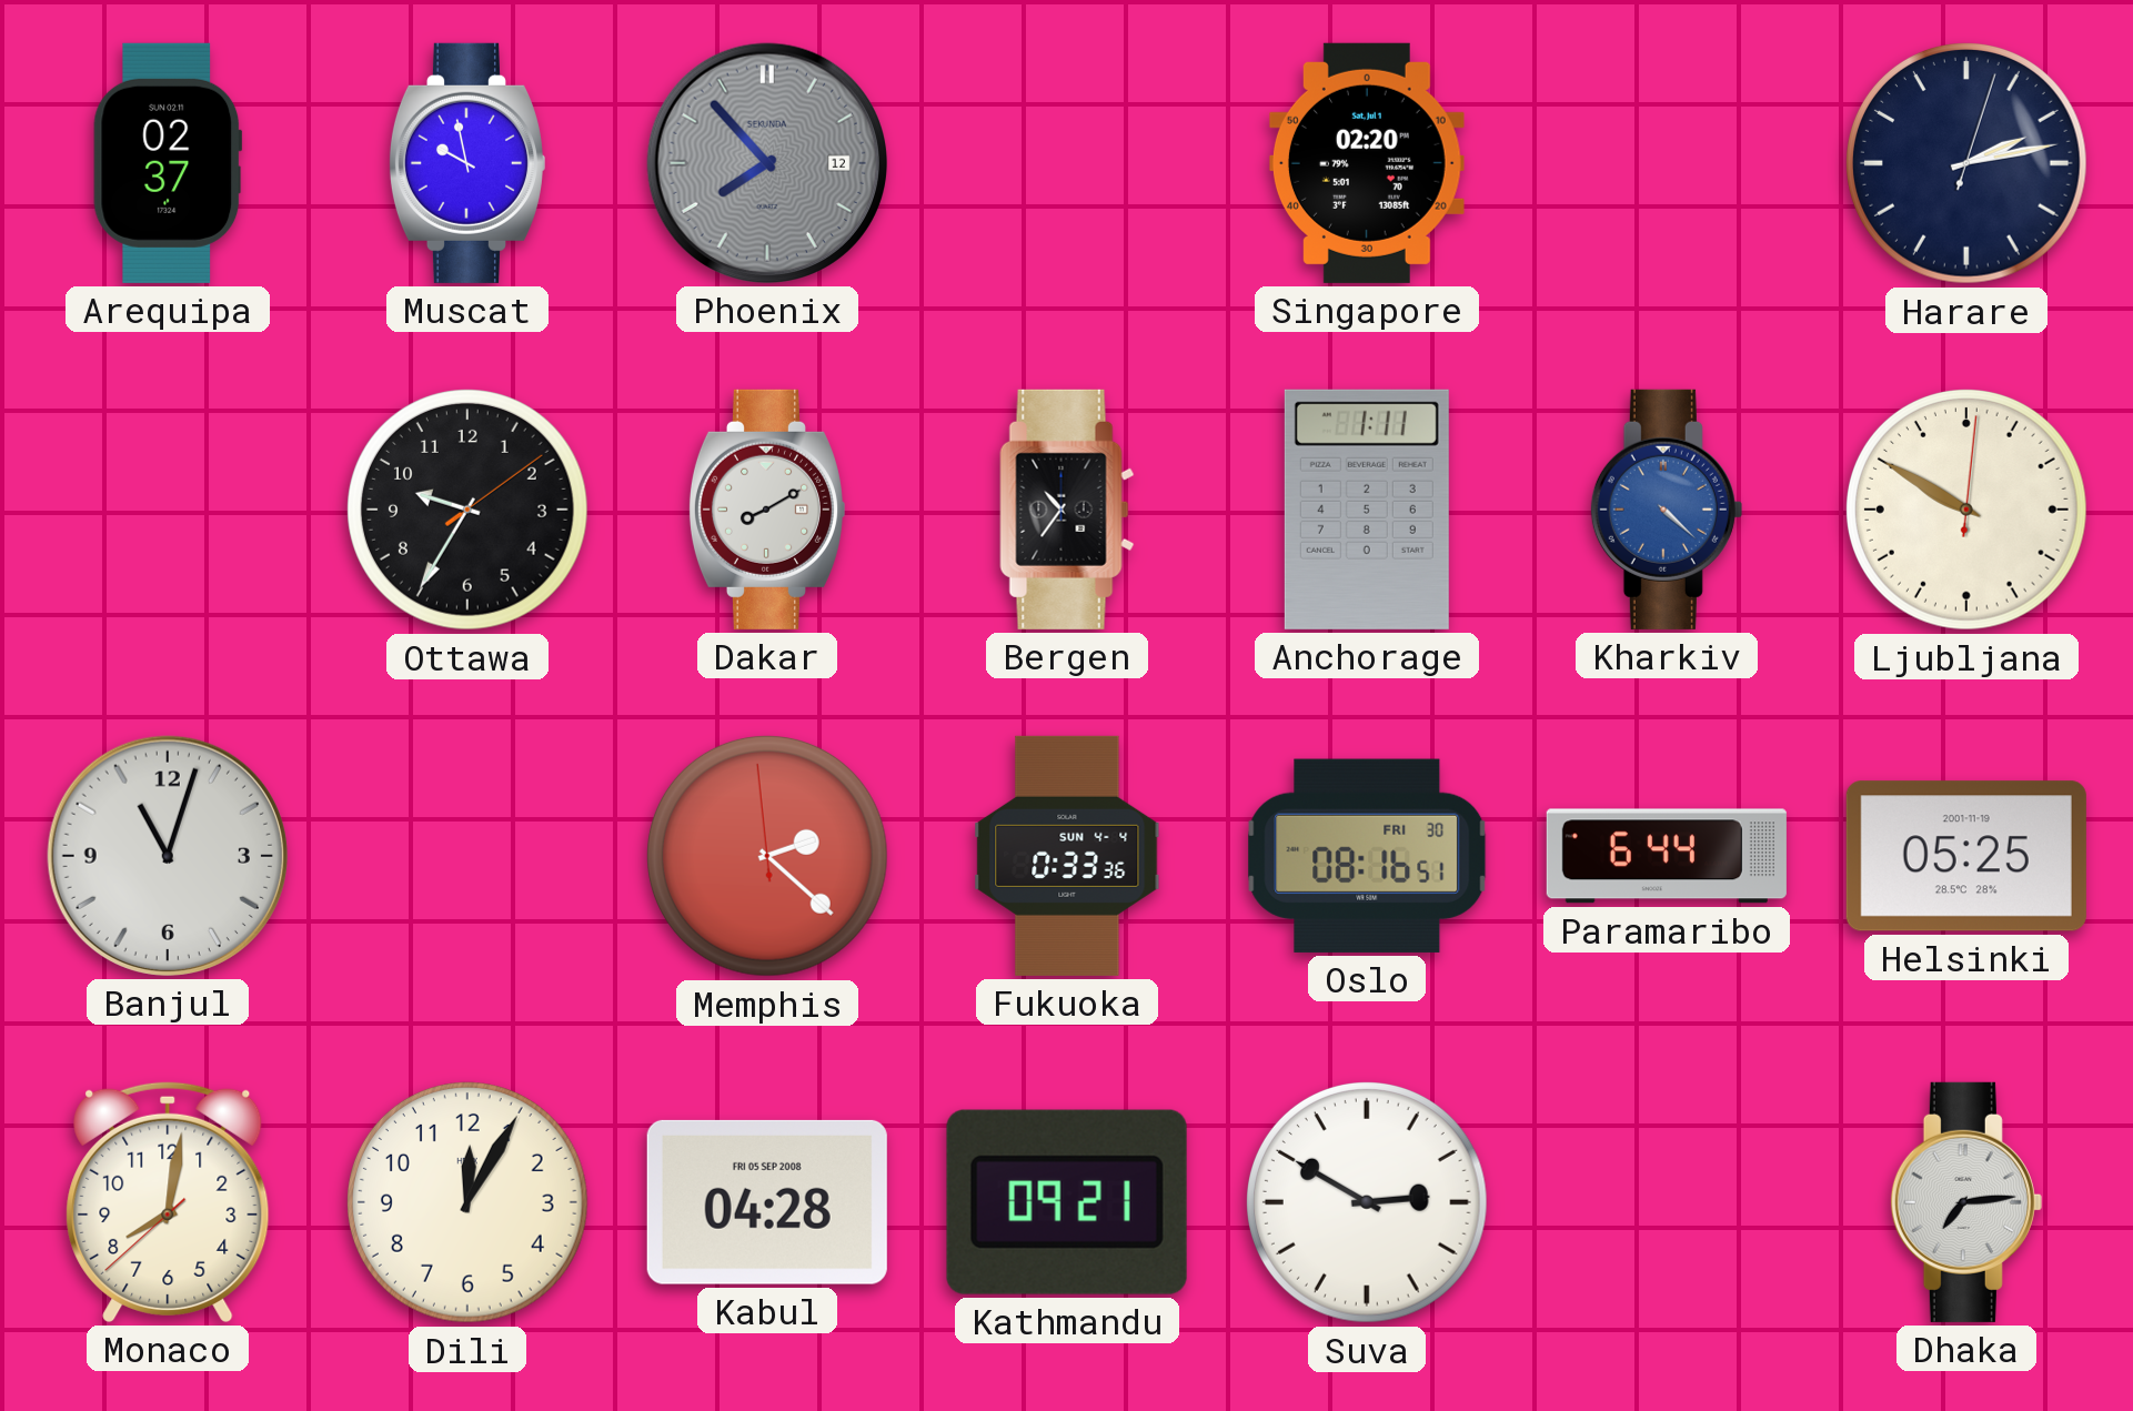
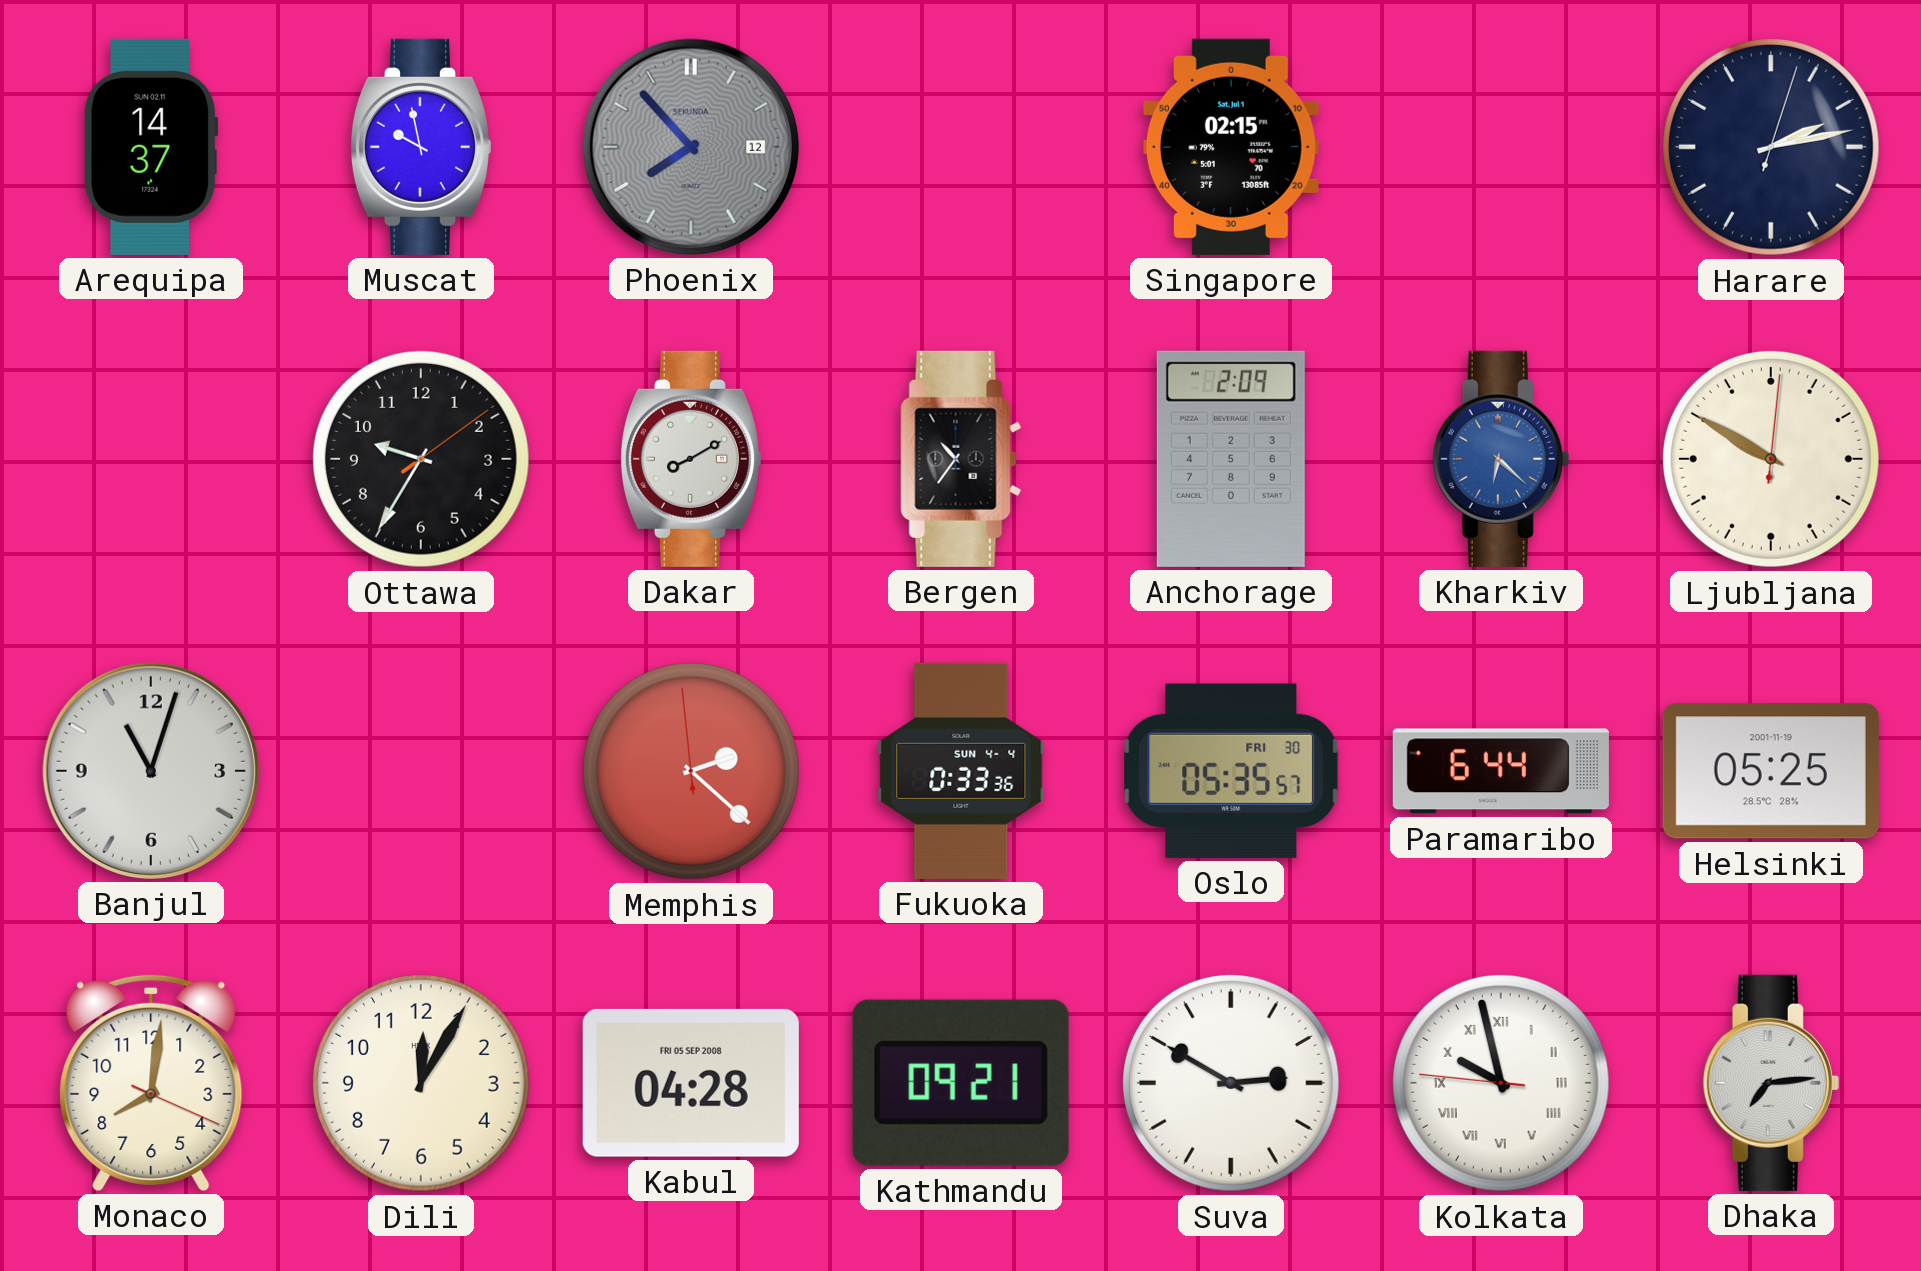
Arequipa: 02:37 -> 14:37 (151, 147)
Singapore: 02:20 -> 02:15 (1231, 147)
Anchorage: 1:11 -> 2:09 (1231, 459)
Kharkiv: 4:22 -> 6:22 (1501, 459)
Oslo: 08:16 -> 05:35 (1231, 771)
Monaco: 8:01:38 -> 8:01:19 (151, 1082)
Kolkata: none -> 9:57 (1502, 1084)
